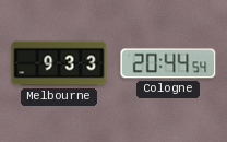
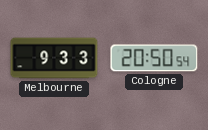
Cologne: 20:44 -> 20:50 (154, 58)
